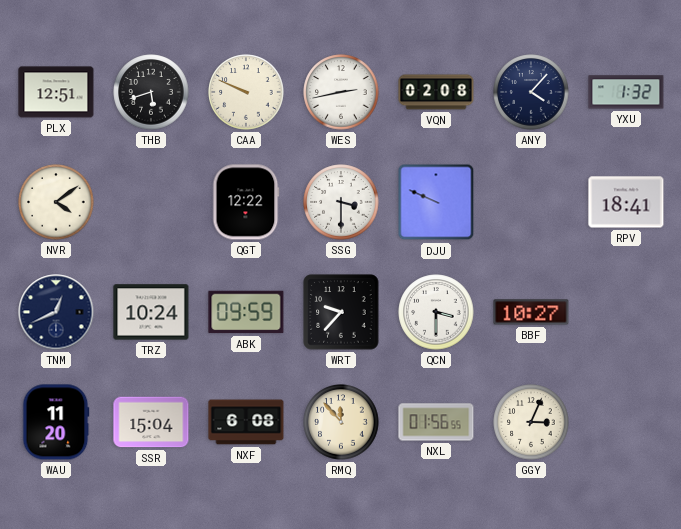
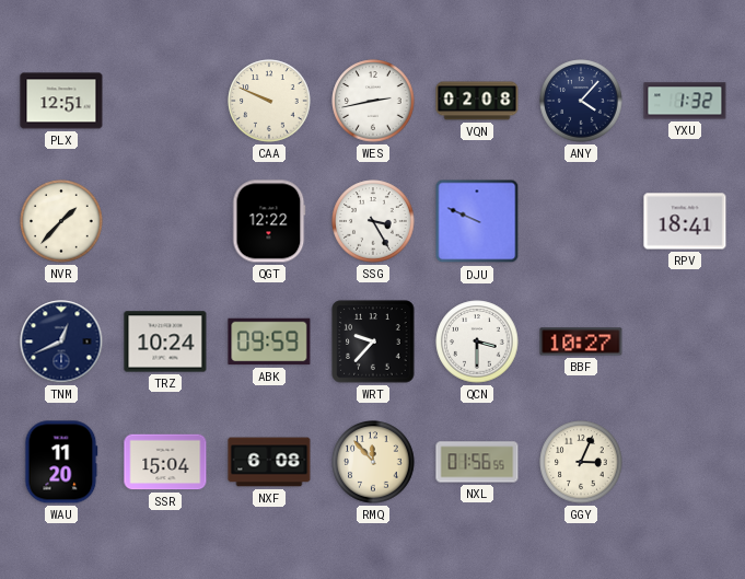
THB: 5:42 -> none (151, 92)
NVR: 4:09 -> 1:37 (61, 221)
SSG: 3:30 -> 3:25 (373, 221)
